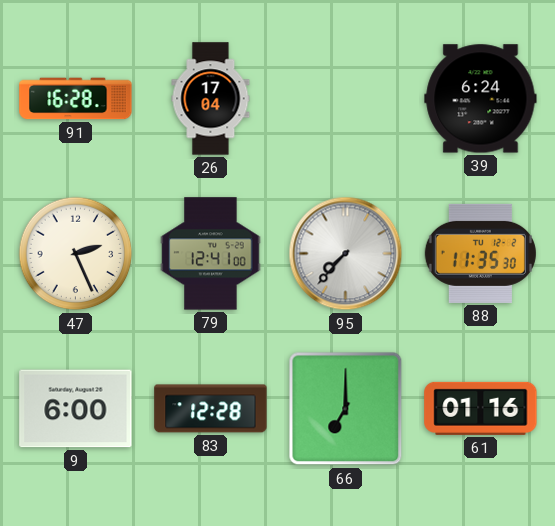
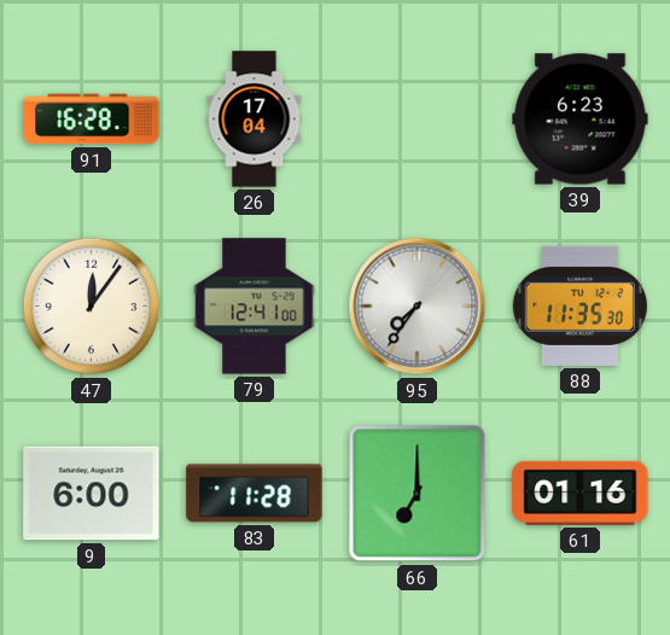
39: 6:24 -> 6:23 (581, 120)
47: 2:26 -> 12:06 (92, 307)
95: 7:37 -> 7:36 (418, 307)
83: 12:28 -> 11:28 (255, 494)
